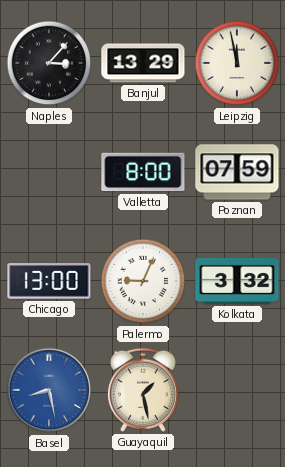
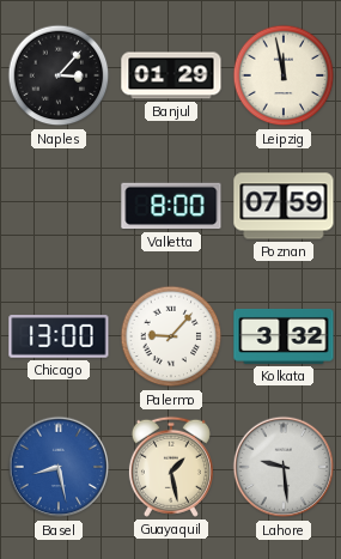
Banjul: 13:29 -> 01:29 (171, 75)
Palermo: 9:04 -> 9:07 (171, 336)
Lahore: none -> 9:29 (284, 467)
